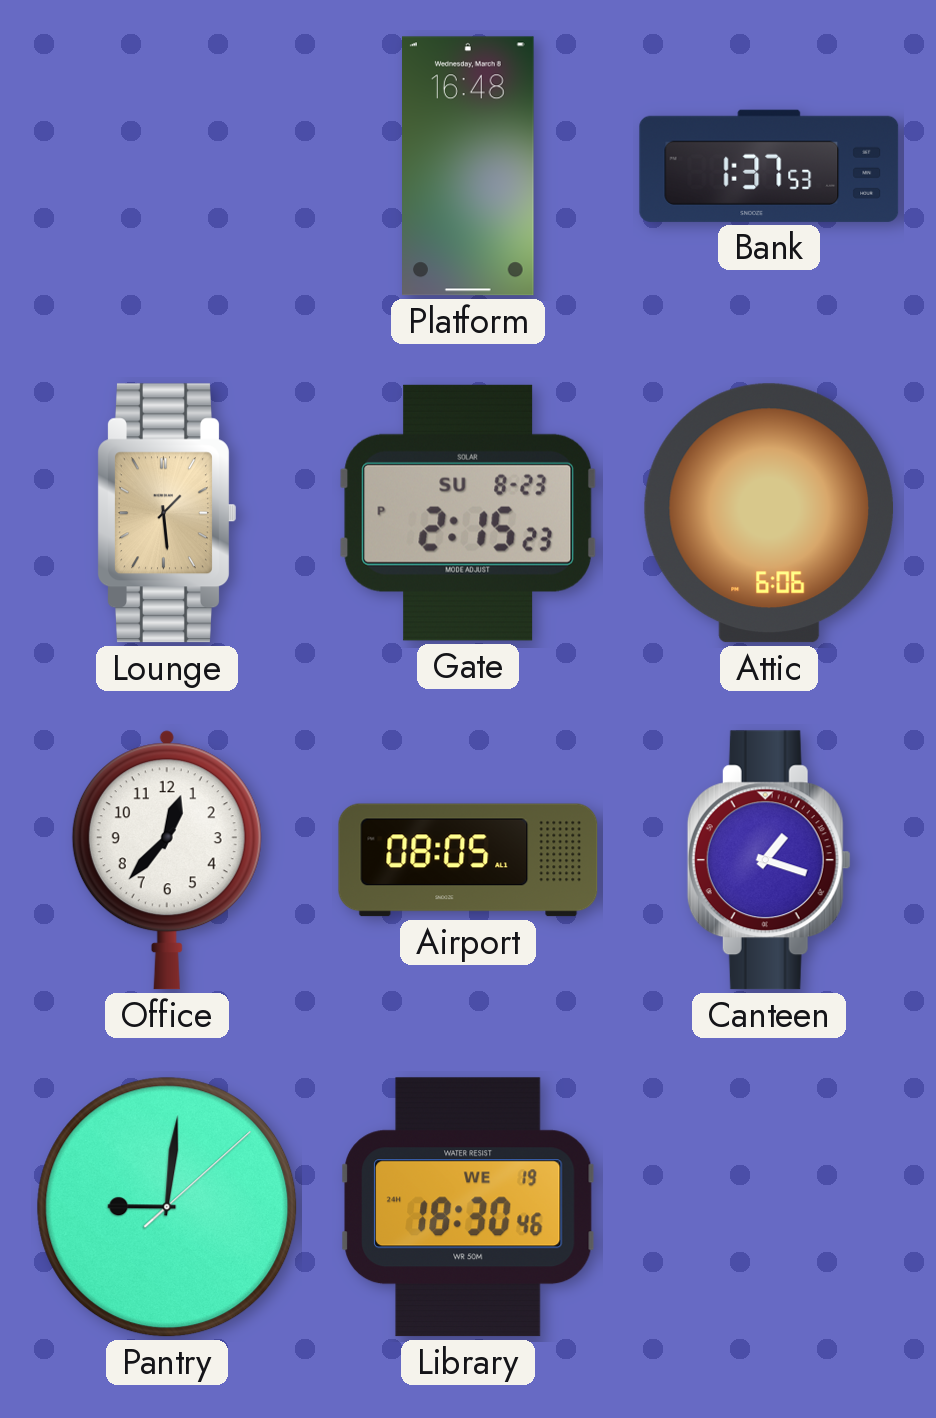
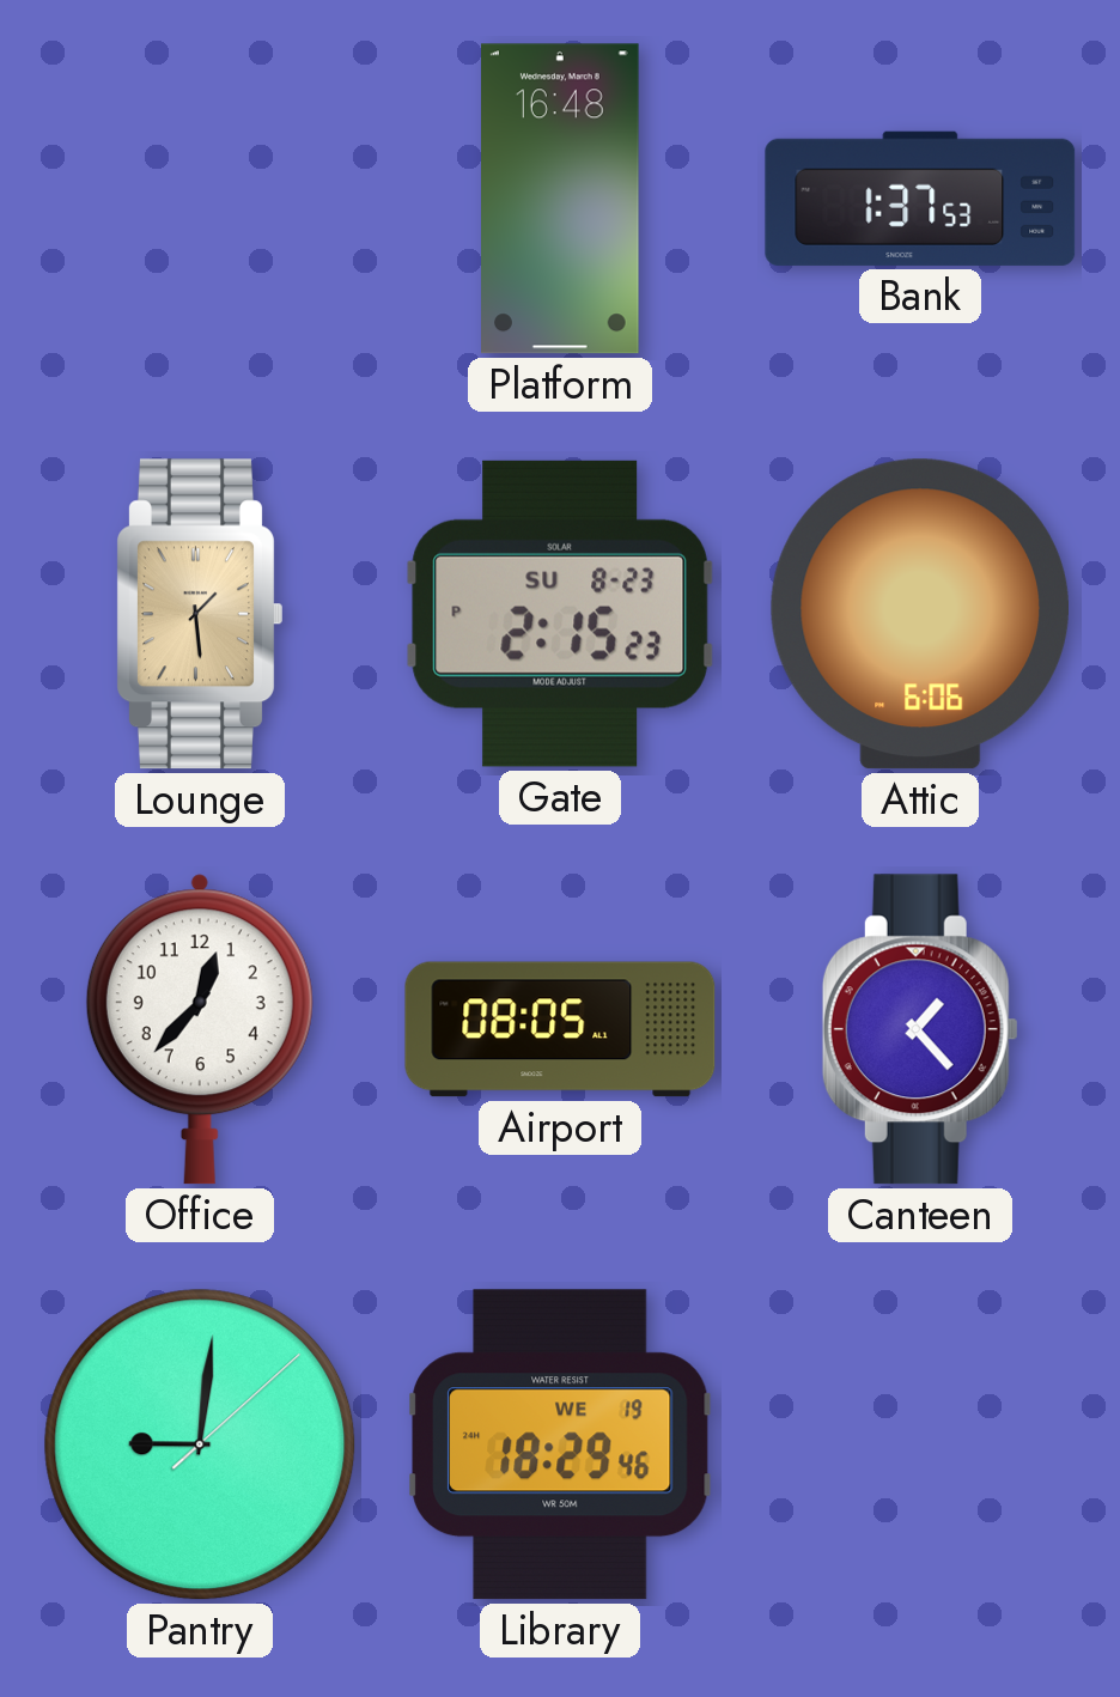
Canteen: 1:18 -> 1:23 (920, 1029)
Library: 18:30 -> 18:29 (560, 1444)
